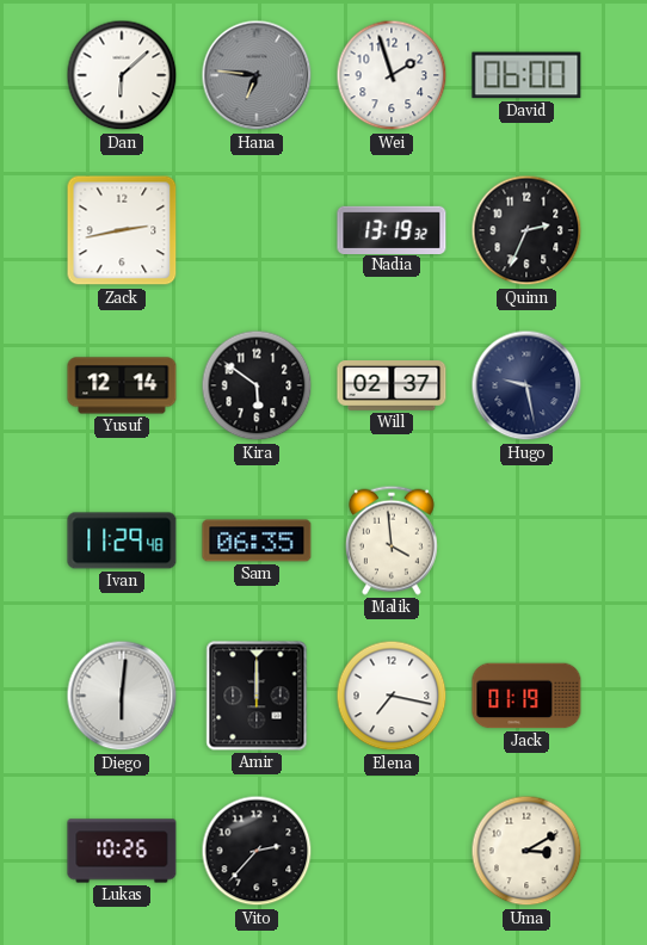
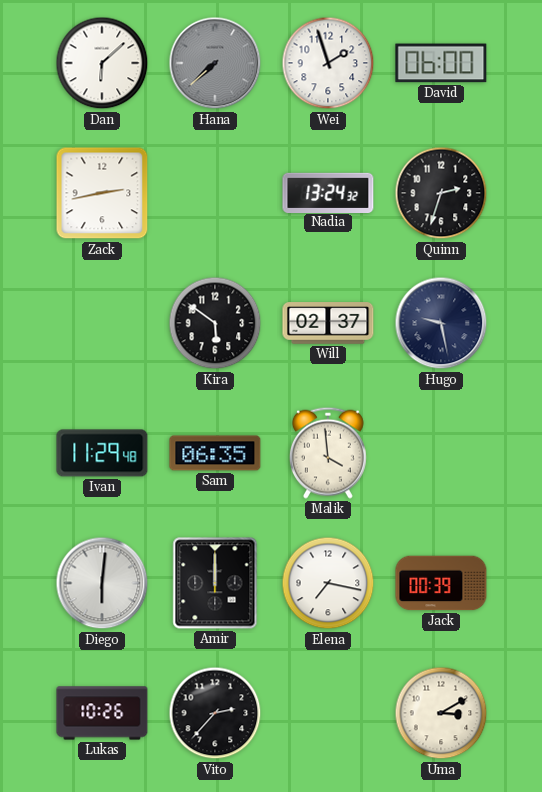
Hana: 6:46 -> 7:38 (215, 63)
Nadia: 13:19 -> 13:24 (328, 192)
Quinn: 2:34 -> 2:33 (441, 193)
Yusuf: 12:14 -> none (122, 385)
Jack: 01:19 -> 00:39 (441, 583)
